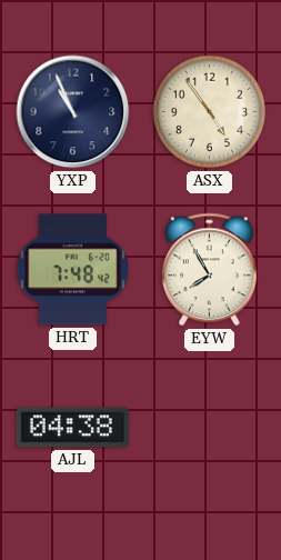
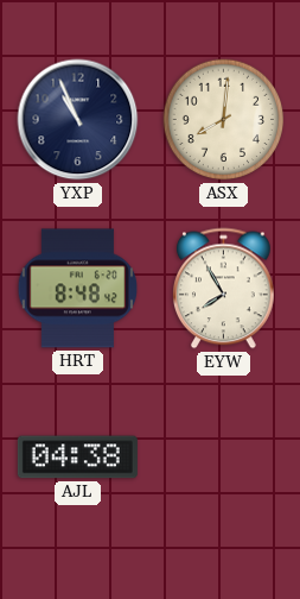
ASX: 4:54 -> 8:01 (224, 120)
HRT: 7:48 -> 8:48 (77, 289)
